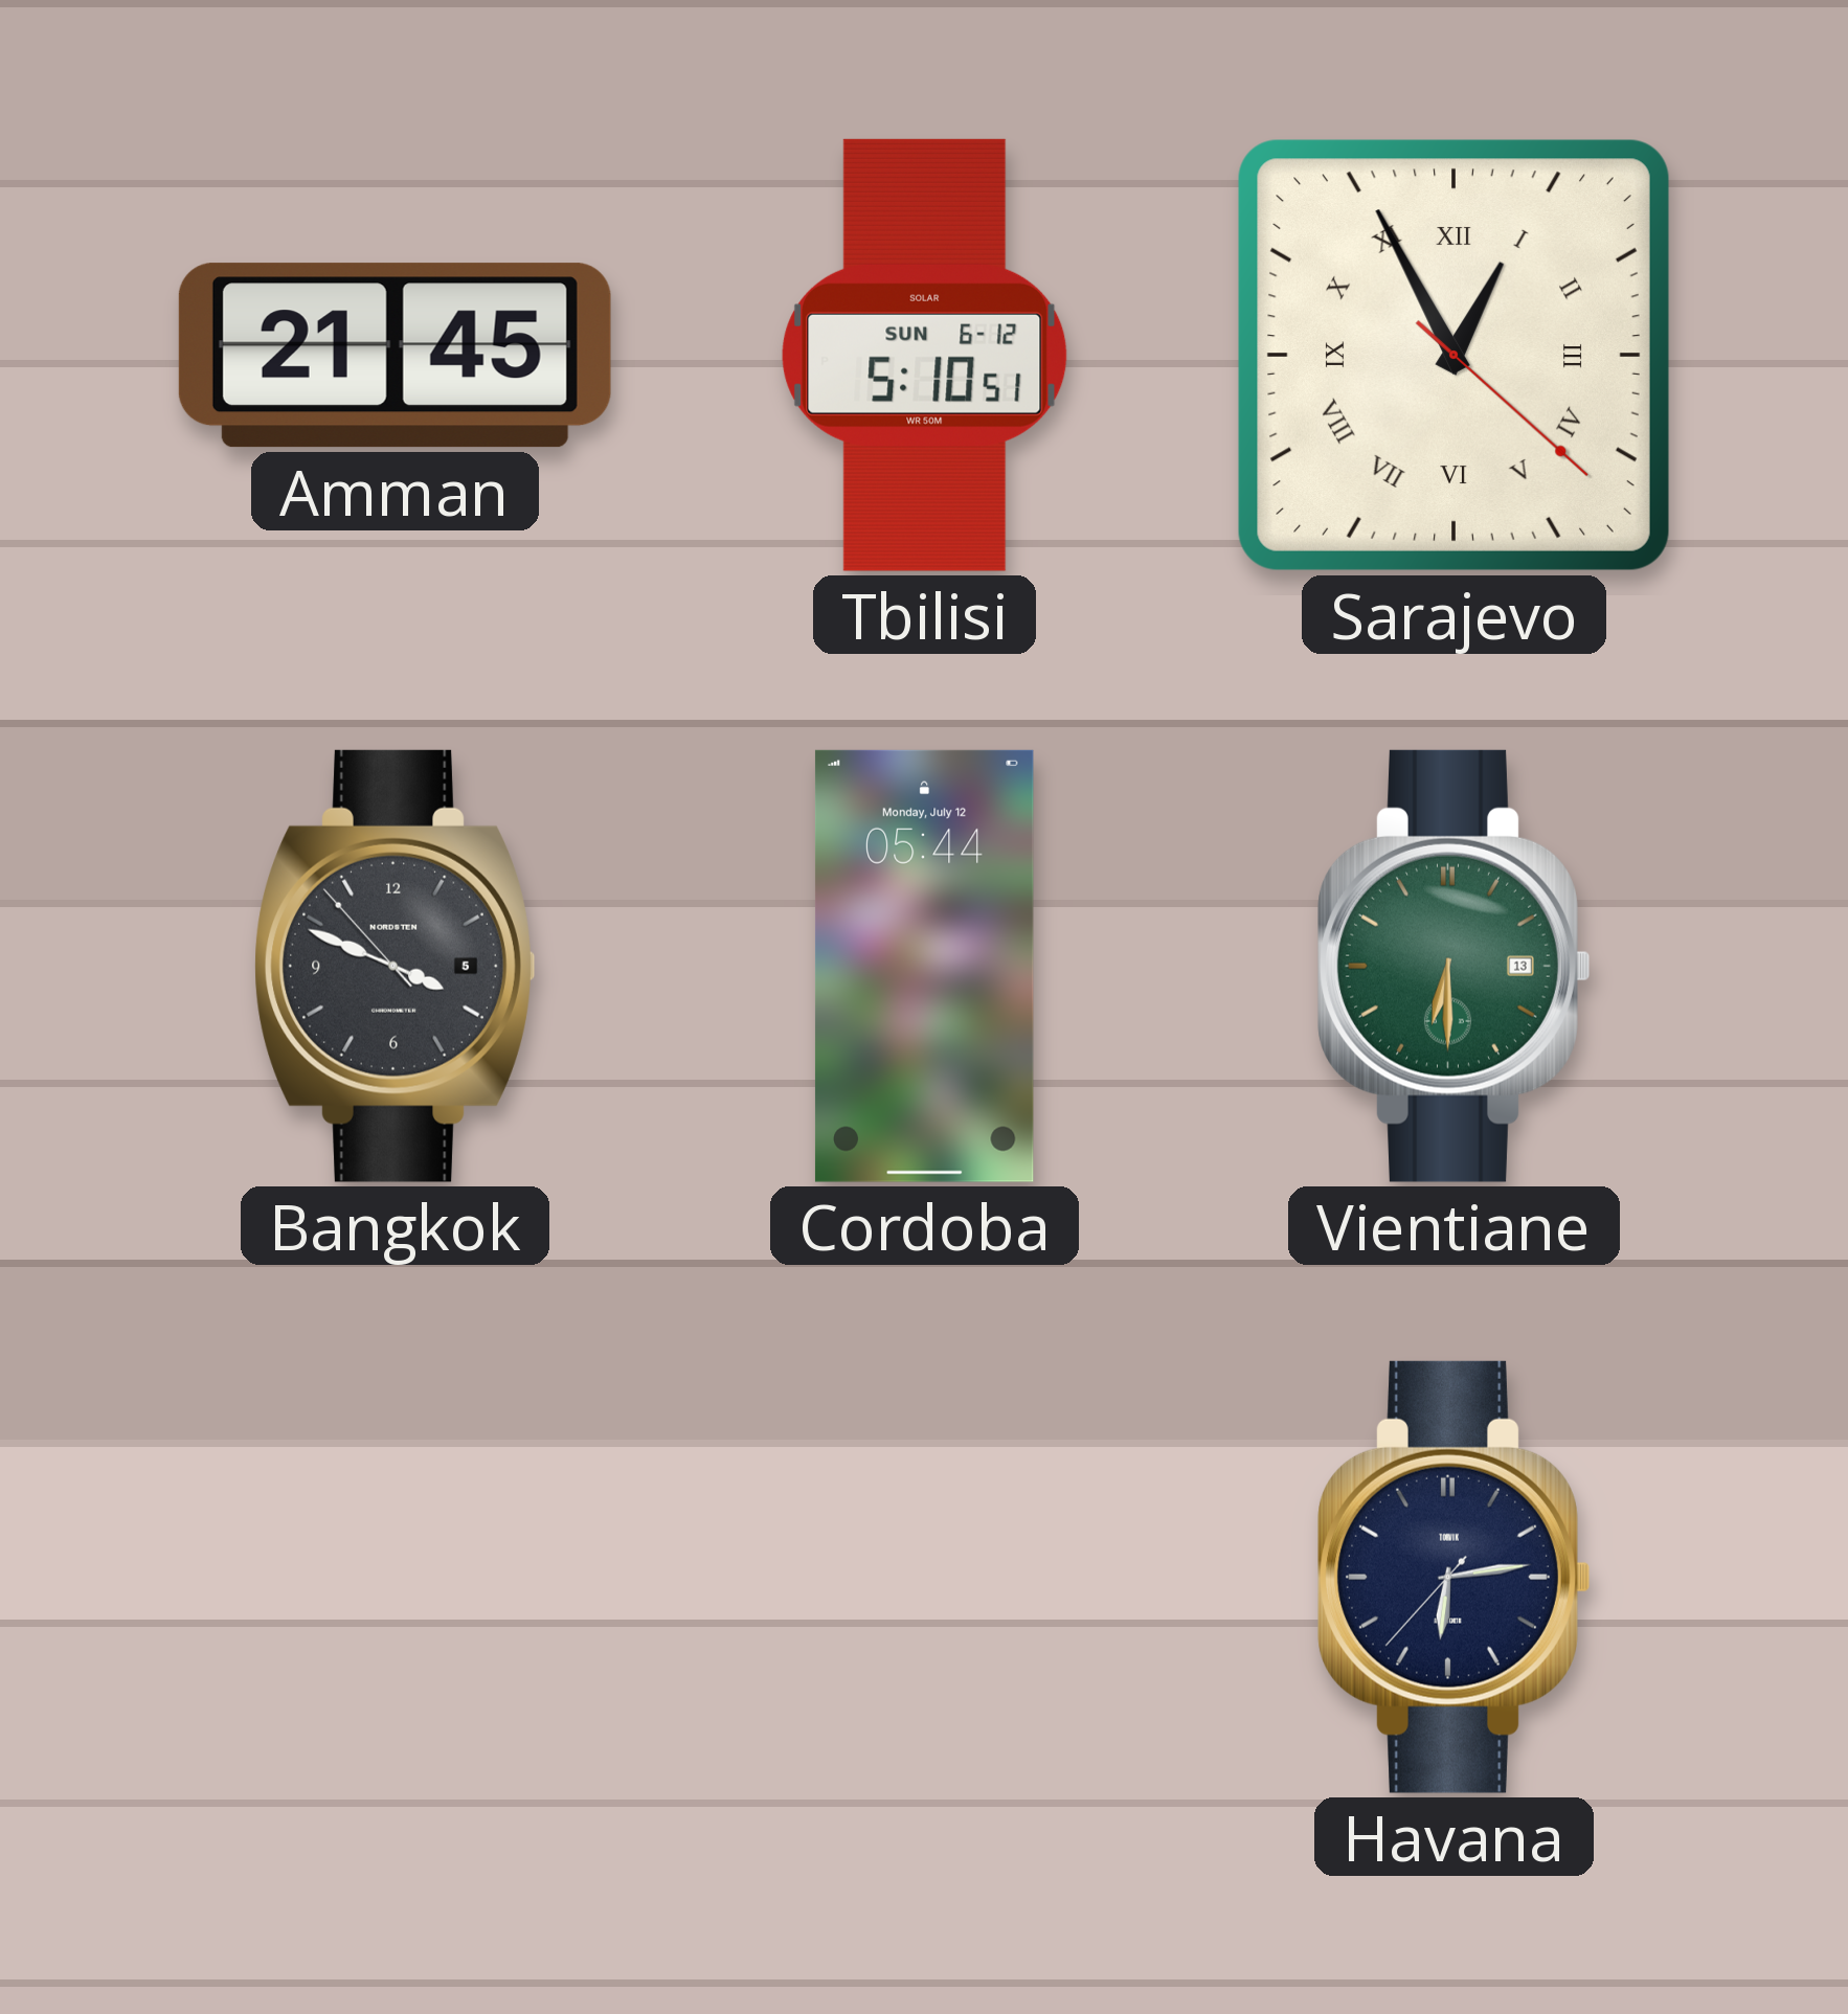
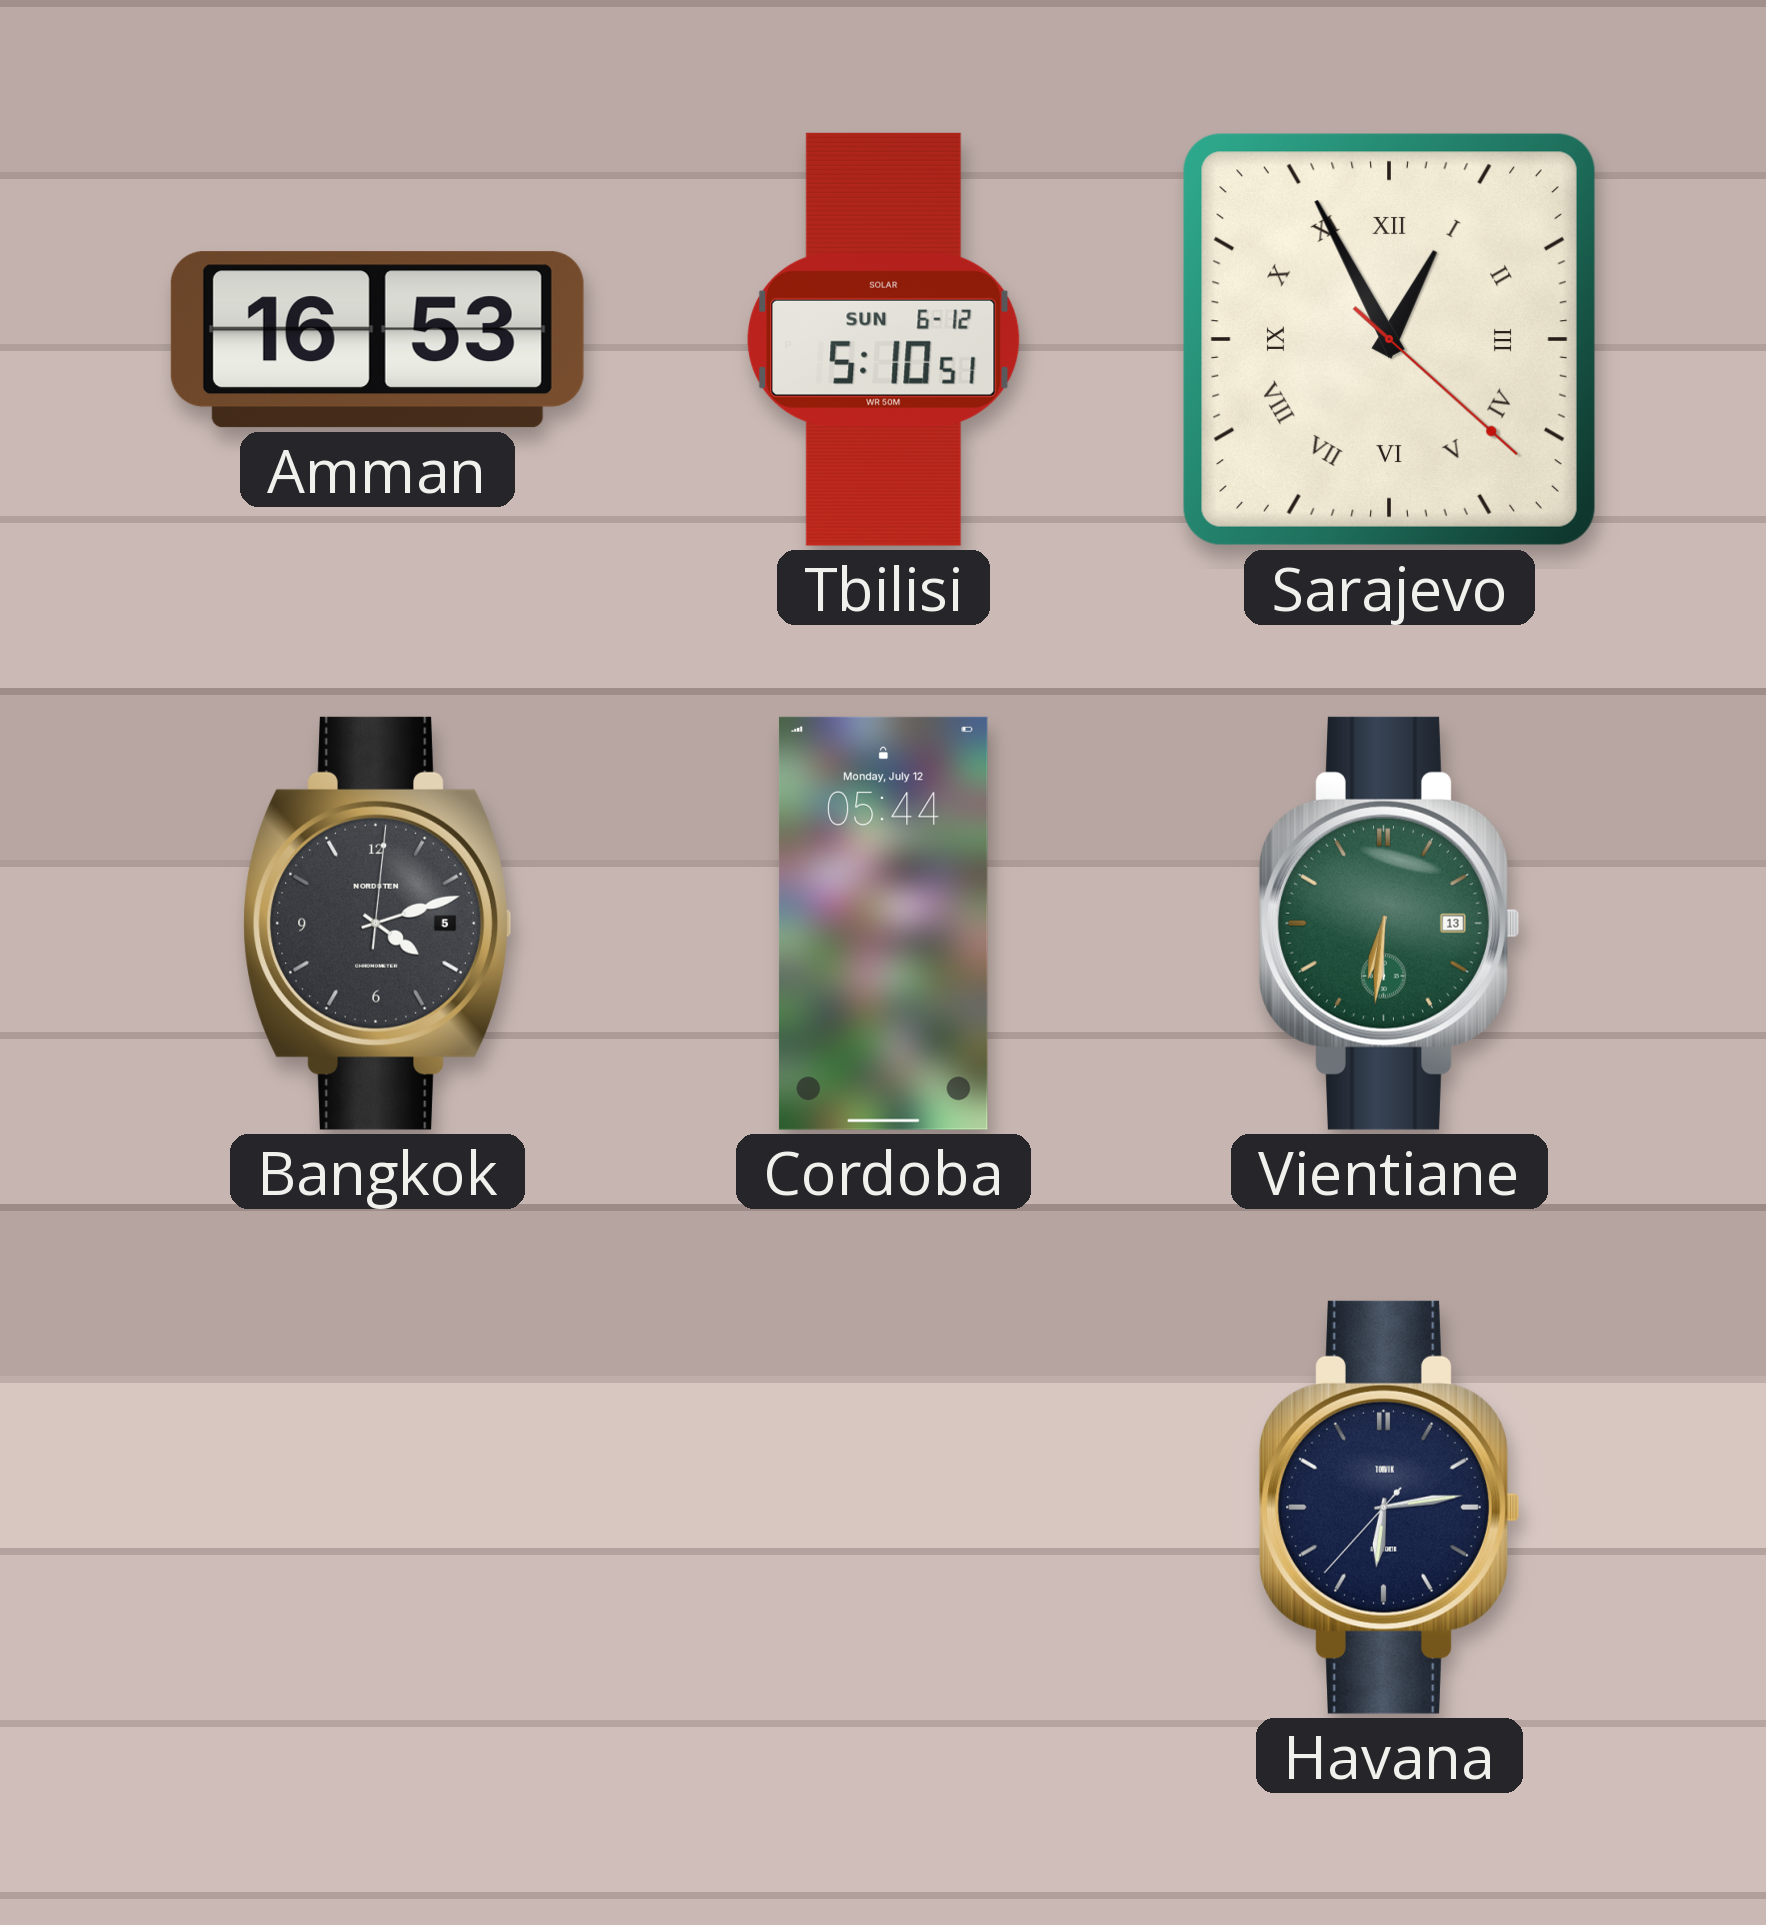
Amman: 21:45 -> 16:53 (377, 340)
Bangkok: 3:48 -> 4:12 (378, 923)
Vientiane: 6:30 -> 6:31 (1390, 923)
